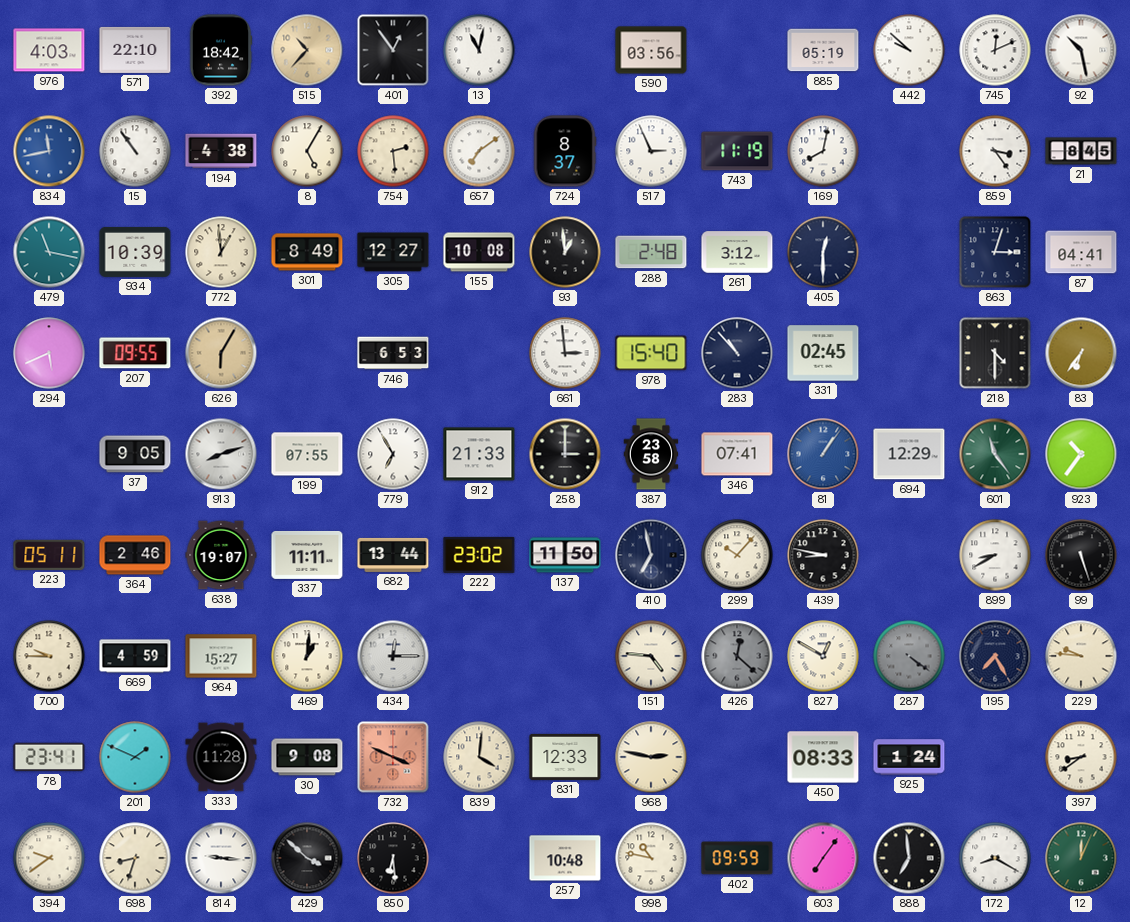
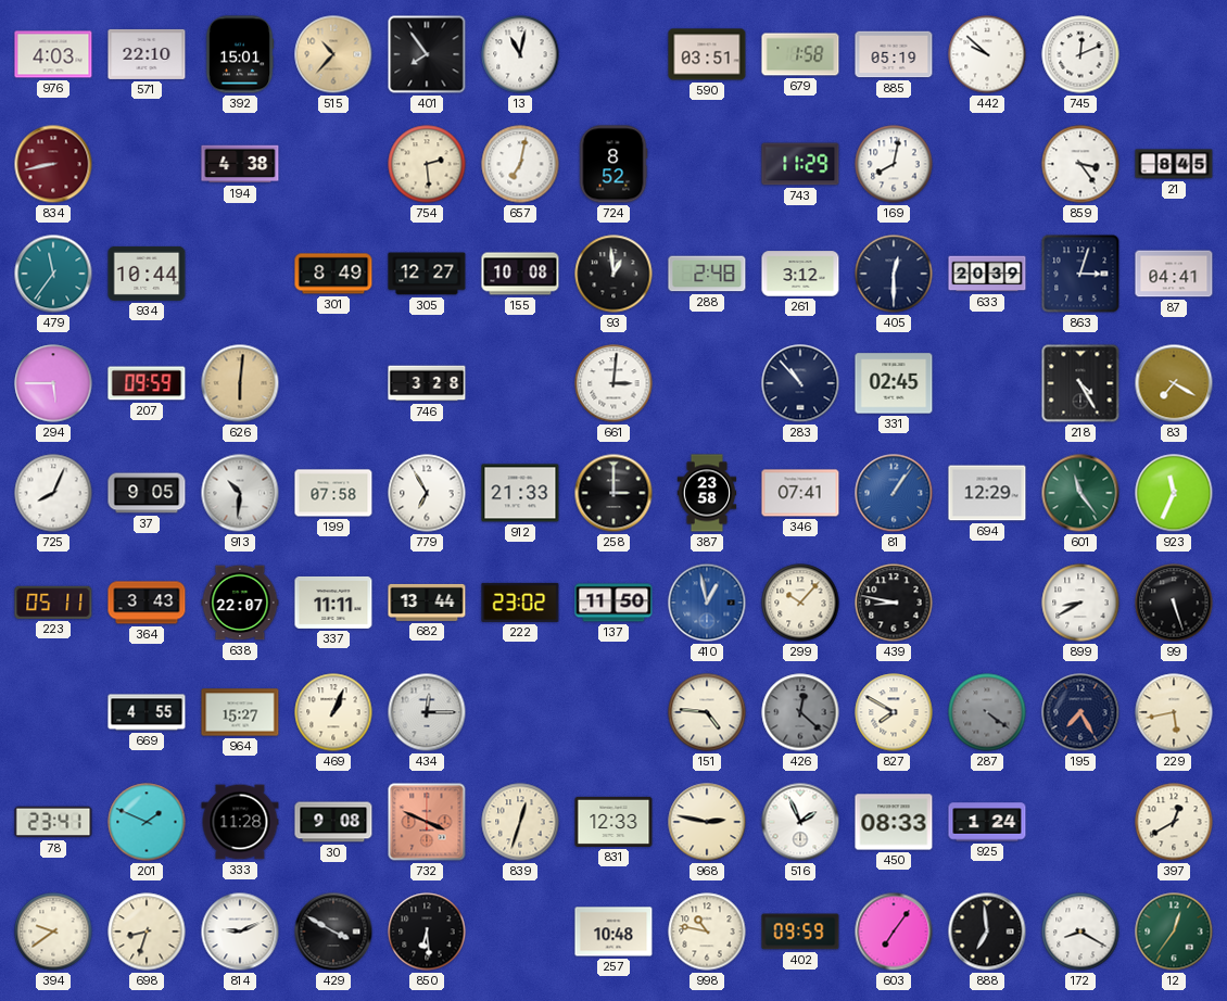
392: 18:42 -> 15:01 (240, 54)
401: 12:54 -> 7:54 (427, 54)
590: 03:56 -> 03:51 (707, 54)
679: none -> 1:58 (800, 54)
92: 10:28 -> none (1081, 50)
834: 11:43 -> 8:43 (53, 164)
834 dial: blue -> burgundy (53, 164)
15: 10:54 -> none (135, 151)
8: 5:05 -> none (307, 151)
657: 7:09 -> 7:02 (520, 164)
724: 8:37 -> 8:52 (613, 164)
517: 2:56 -> none (651, 151)
743: 11:19 -> 11:29 (800, 164)
479: 11:17 -> 11:36 (53, 274)
934: 10:39 -> 10:44 (147, 274)
772: 12:59 -> none (221, 252)
633: none -> 20:39 (987, 274)
294: 5:41 -> 5:45 (53, 383)
207: 09:55 -> 09:59 (147, 383)
626: 6:05 -> 6:01 (240, 383)
746: 6:53 -> 3:28 (427, 383)
661: 2:59 -> 3:01 (613, 383)
978: 15:40 -> none (651, 353)
218: 4:30 -> 4:25 (1080, 383)
83: 6:36 -> 7:20 (1174, 383)
725: none -> 8:04 (53, 493)
913: 8:12 -> 10:31 (240, 493)
199: 07:55 -> 07:58 (333, 493)
923: 10:36 -> 11:34 (1174, 493)
364: 2:46 -> 3:43 (147, 603)
638: 19:07 -> 22:07 (240, 603)
410: 6:58 -> 12:58 (707, 603)
410 dial: navy -> blue (707, 603)
700: 9:45 -> none (49, 656)
669: 4:59 -> 4:55 (147, 712)
469: 1:01 -> 1:04 (333, 712)
827: 12:50 -> 7:50 (894, 712)
229: 9:46 -> 5:43 (1174, 712)
839: 4:01 -> 12:33 (520, 822)
516: none -> 1:56 (800, 822)
397: 8:39 -> 12:40 (1174, 822)
814: 9:16 -> 9:11 (240, 932)
429: 3:52 -> 3:50 (333, 932)
12: 12:04 -> 12:36 (1174, 932)
